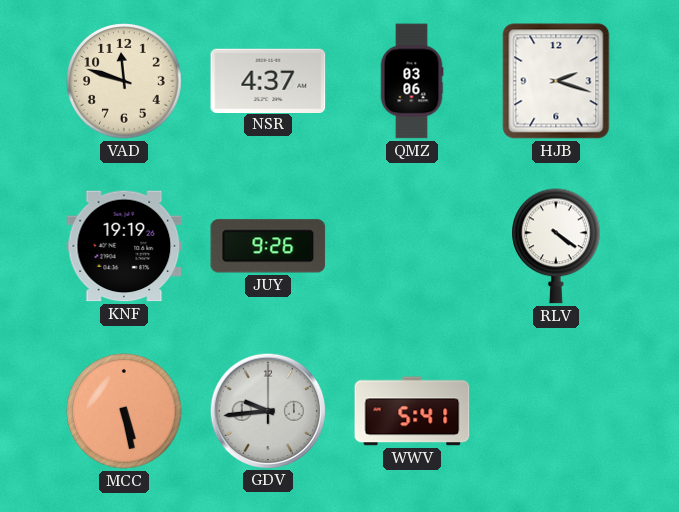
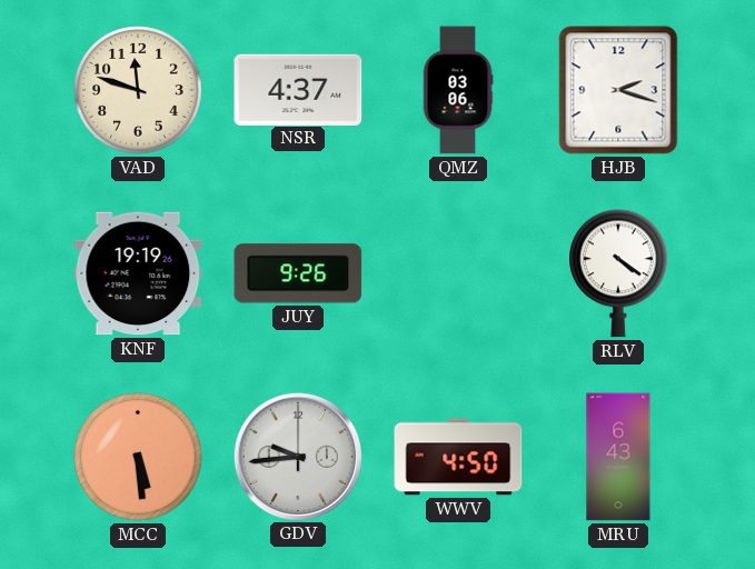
MCC: 5:28 -> 5:29 (138, 457)
WWV: 5:41 -> 4:50 (458, 457)
MRU: none -> 6:43 (618, 457)
